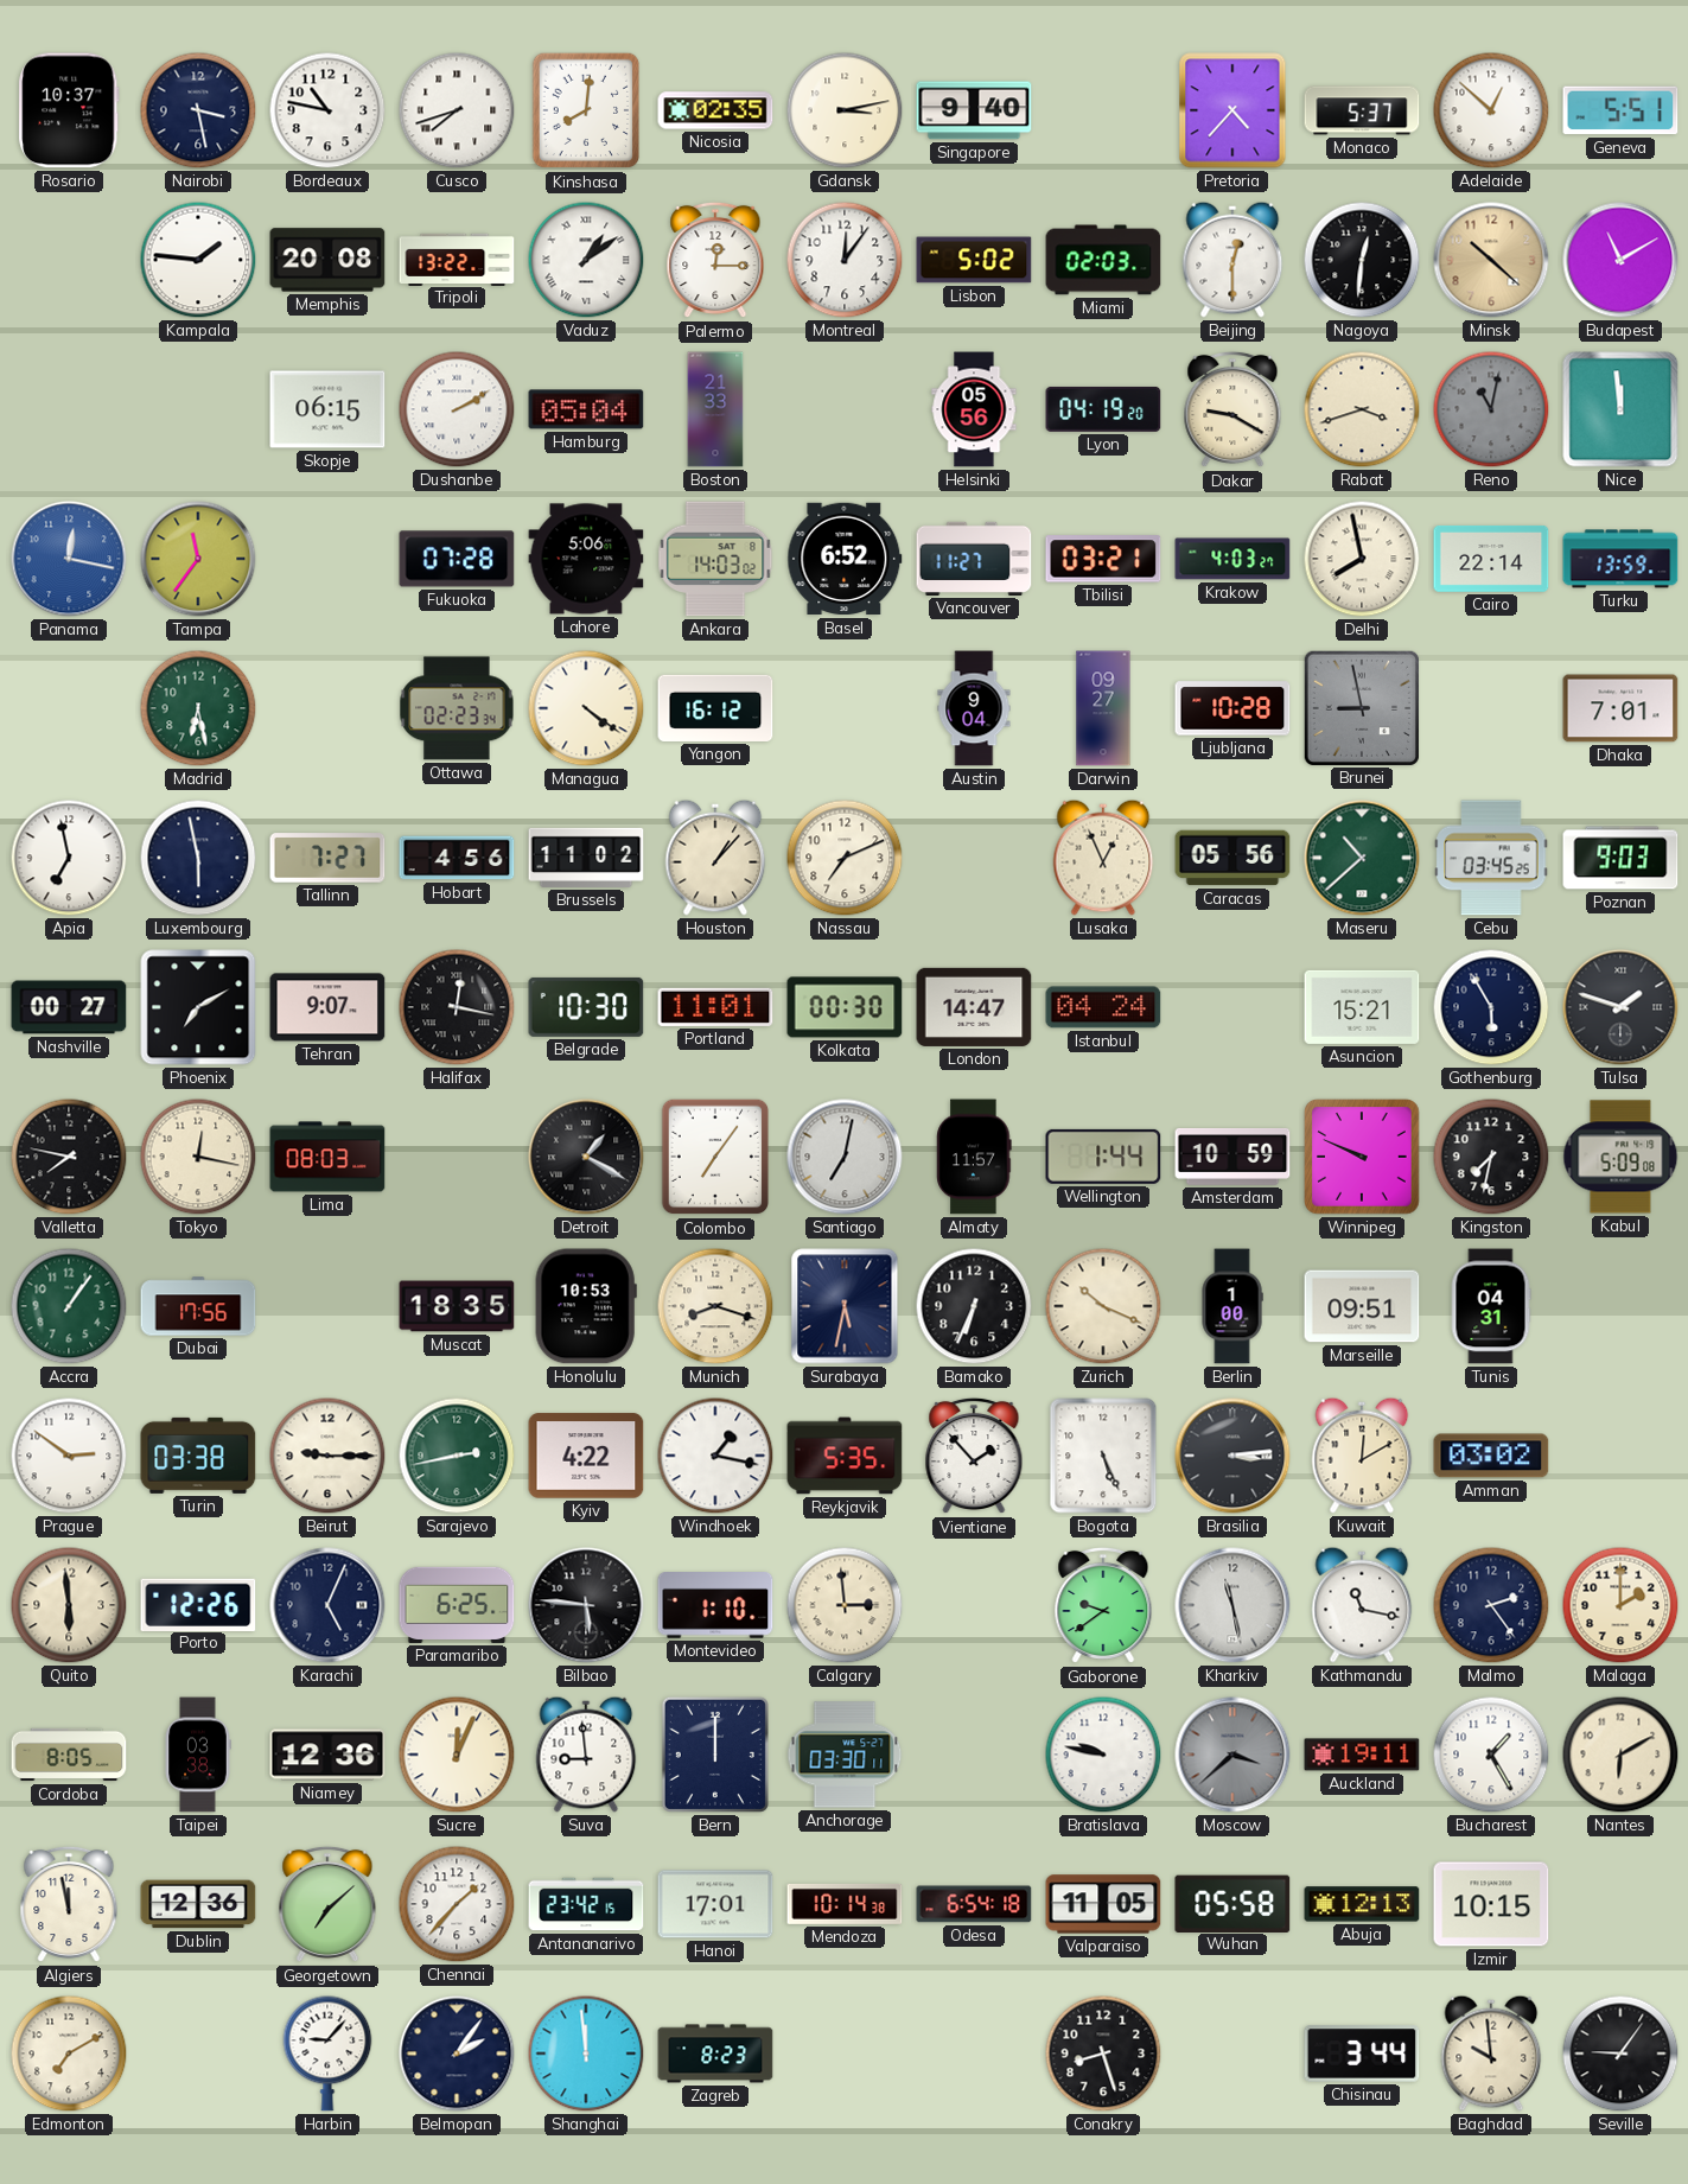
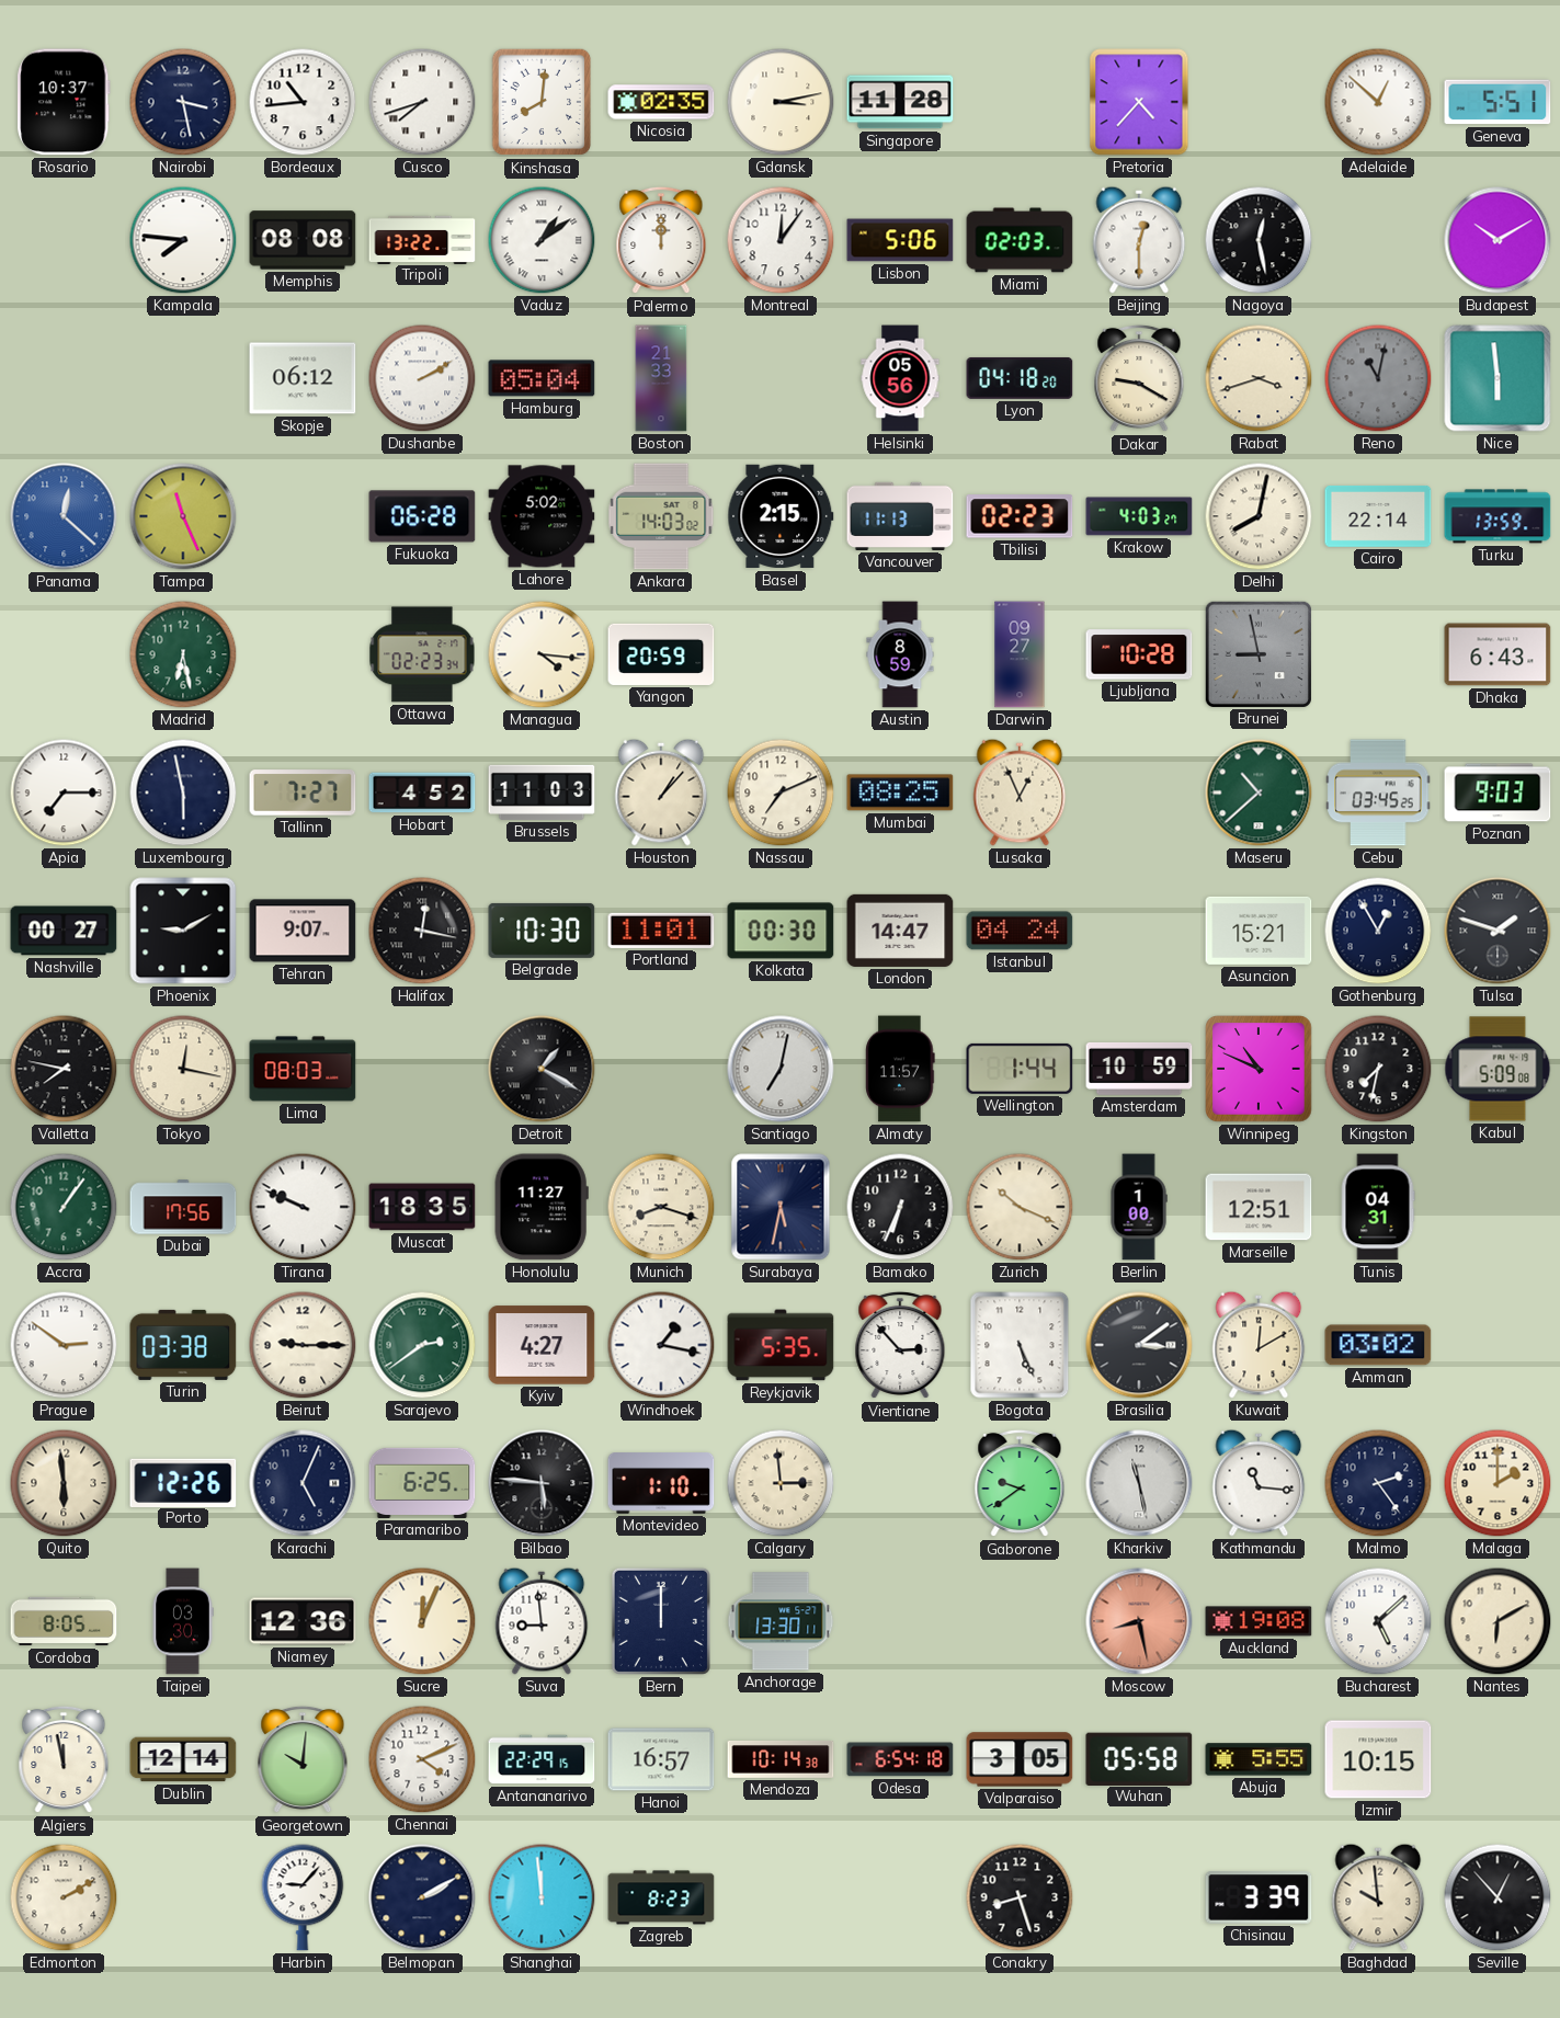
Bordeaux: 10:47 -> 10:44 (303, 102)
Singapore: 9:40 -> 11:28 (900, 102)
Monaco: 5:37 -> none (1362, 110)
Kampala: 1:46 -> 7:46 (183, 240)
Memphis: 20:08 -> 08:08 (303, 240)
Palermo: 12:15 -> 12:00 (661, 240)
Lisbon: 5:02 -> 5:06 (900, 240)
Nagoya: 12:31 -> 12:28 (1259, 240)
Minsk: 10:22 -> none (1491, 260)
Budapest: 11:10 -> 10:10 (1498, 240)
Skopje: 06:15 -> 06:12 (303, 378)
Lyon: 04:19 -> 04:18 (1020, 378)
Nice: 11:59 -> 5:59 (1498, 378)
Panama: 12:17 -> 12:22 (64, 516)
Tampa: 11:36 -> 11:26 (183, 516)
Fukuoka: 07:28 -> 06:28 (422, 516)
Lahore: 5:06 -> 5:02 (542, 516)
Basel: 6:52 -> 2:15 (781, 516)
Vancouver: 11:27 -> 11:13 (900, 516)
Tbilisi: 03:21 -> 02:23 (1020, 516)
Delhi: 7:58 -> 8:02 (1259, 516)
Managua: 4:21 -> 4:16 (542, 654)
Yangon: 16:12 -> 20:59 (661, 654)
Austin: 9:04 -> 8:59 (900, 654)
Dhaka: 7:01 -> 6:43 (1498, 654)
Apia: 6:58 -> 7:15 (64, 793)
Hobart: 4:56 -> 4:52 (422, 793)
Brussels: 11:02 -> 11:03 (542, 793)
Mumbai: none -> 08:25 (900, 793)
Caracas: 05:56 -> none (1232, 858)
Phoenix: 7:10 -> 9:10 (183, 931)
Gothenburg: 5:55 -> 12:55 (1378, 931)
Colombo: 7:06 -> none (715, 1157)
Winnipeg: 9:49 -> 10:49 (1259, 1069)
Tirana: none -> 9:49 (303, 1207)
Honolulu: 10:53 -> 11:27 (542, 1207)
Marseille: 09:51 -> 12:51 (1259, 1207)
Sarajevo: 2:43 -> 2:39 (422, 1345)
Kyiv: 4:22 -> 4:27 (542, 1345)
Vientiane: 1:53 -> 2:53 (900, 1345)
Brasilia: 3:14 -> 3:09 (1139, 1345)
Kathmandu: 11:17 -> 11:16 (1259, 1483)
Taipei: 03:38 -> 03:30 (183, 1621)
Anchorage: 03:30 -> 13:30 (781, 1621)
Bratislava: 9:47 -> none (1103, 1755)
Moscow: 3:38 -> 8:28 (1139, 1621)
Moscow dial: grey -> salmon (1139, 1621)
Auckland: 19:11 -> 19:08 (1259, 1621)
Bucharest: 1:25 -> 5:08 (1378, 1621)
Dublin: 12:36 -> 12:14 (183, 1759)
Georgetown: 7:08 -> 10:01 (303, 1759)
Chennai: 1:37 -> 4:11 (422, 1759)
Antananarivo: 23:42 -> 22:29 (542, 1759)
Hanoi: 17:01 -> 16:57 (661, 1759)
Valparaiso: 11:05 -> 3:05 (1020, 1759)
Abuja: 12:13 -> 5:55 (1259, 1759)
Edmonton: 7:10 -> 2:10 (64, 1897)
Belmopan: 2:06 -> 2:10 (422, 1897)
Chisinau: 3:44 -> 3:39 (1259, 1897)
Seville: 9:06 -> 12:53 (1498, 1897)
